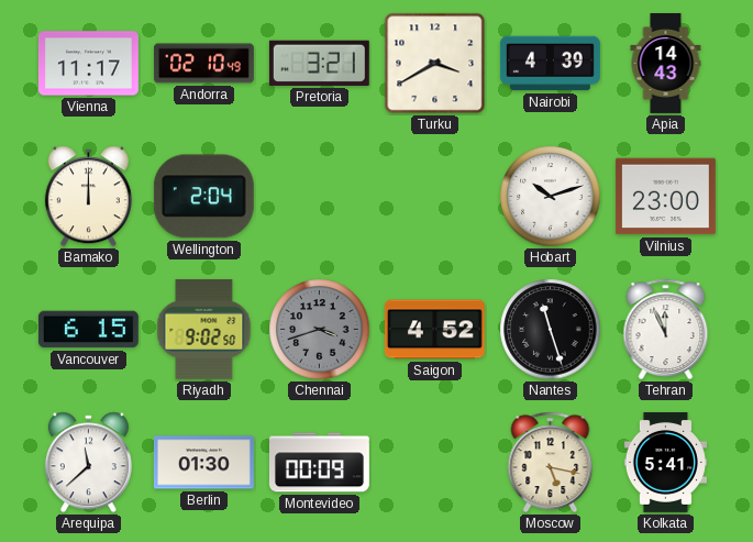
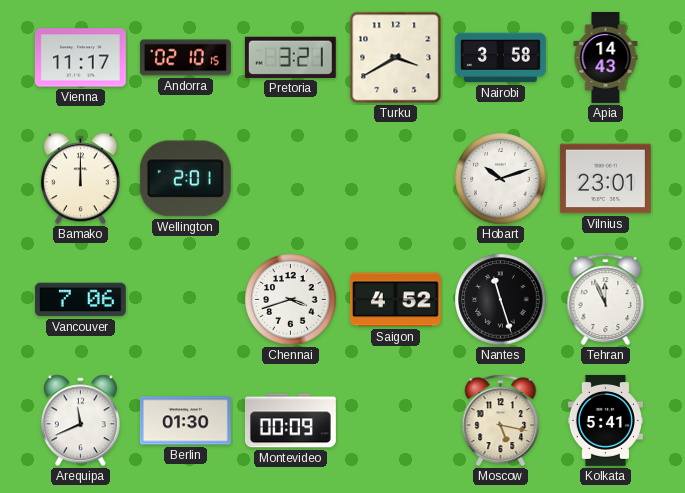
Andorra: 02:10:49 -> 02:10:15 (185, 58)
Nairobi: 4:39 -> 3:58 (500, 58)
Wellington: 2:04 -> 2:01 (185, 179)
Vilnius: 23:00 -> 23:01 (605, 179)
Vancouver: 6:15 -> 7:06 (80, 300)
Riyadh: 9:02 -> none (204, 329)
Chennai dial: grey -> white (291, 300)
Arequipa: 11:38 -> 11:41 (80, 421)
